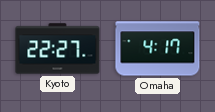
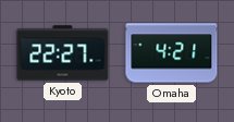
Omaha: 4:17 -> 4:21 (172, 53)
